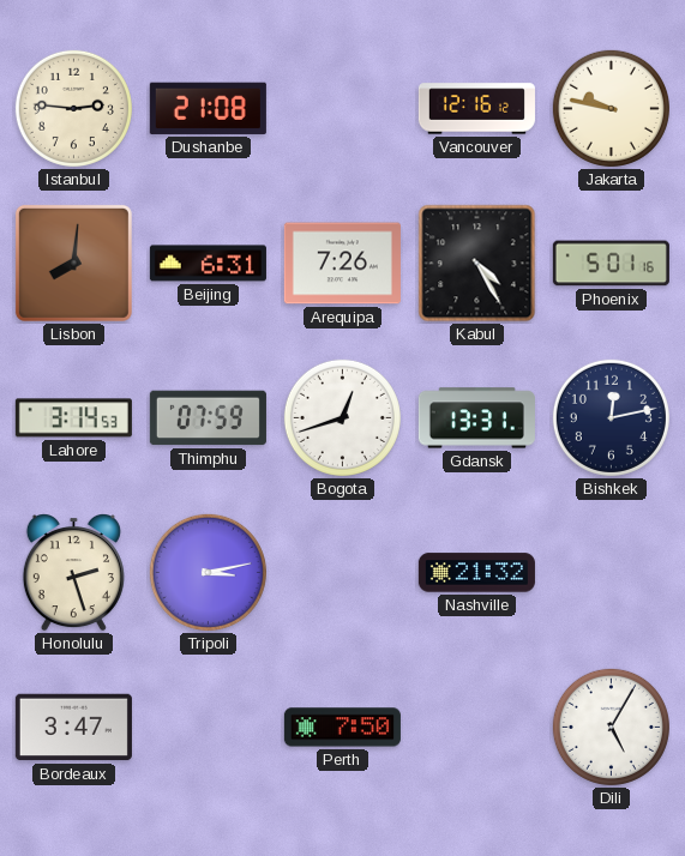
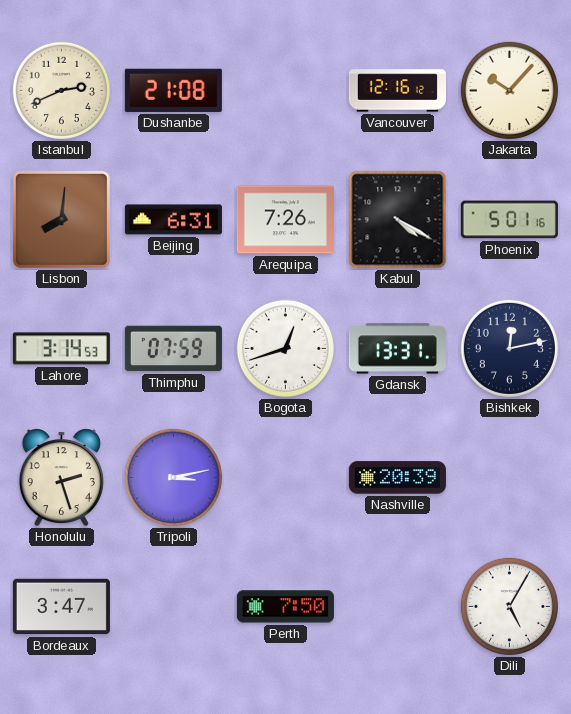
Istanbul: 2:46 -> 2:41 (61, 90)
Jakarta: 9:47 -> 10:07 (509, 90)
Kabul: 4:25 -> 4:20 (398, 220)
Nashville: 21:32 -> 20:39 (397, 478)
